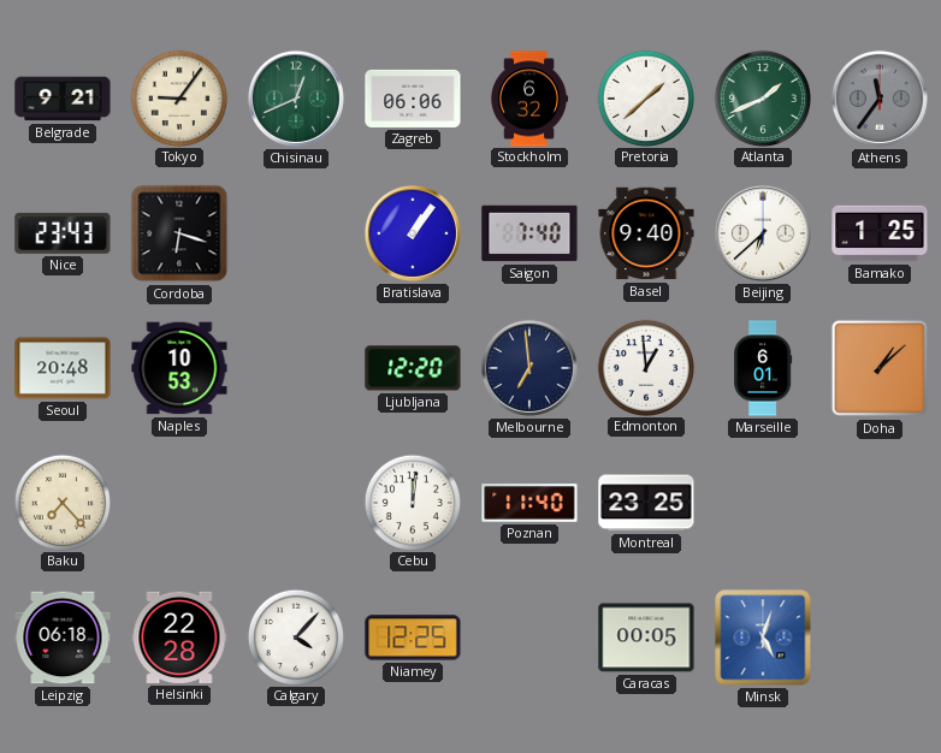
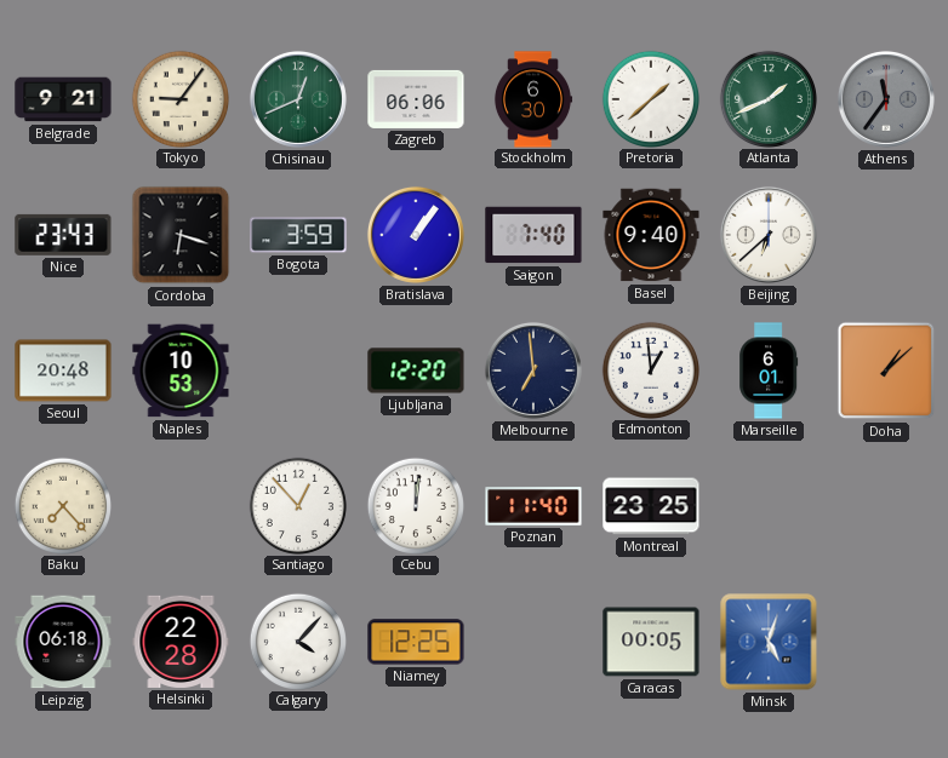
Stockholm: 6:32 -> 6:30 (533, 99)
Bogota: none -> 3:59 (298, 235)
Bamako: 1:25 -> none (880, 233)
Santiago: none -> 12:53 (297, 505)
